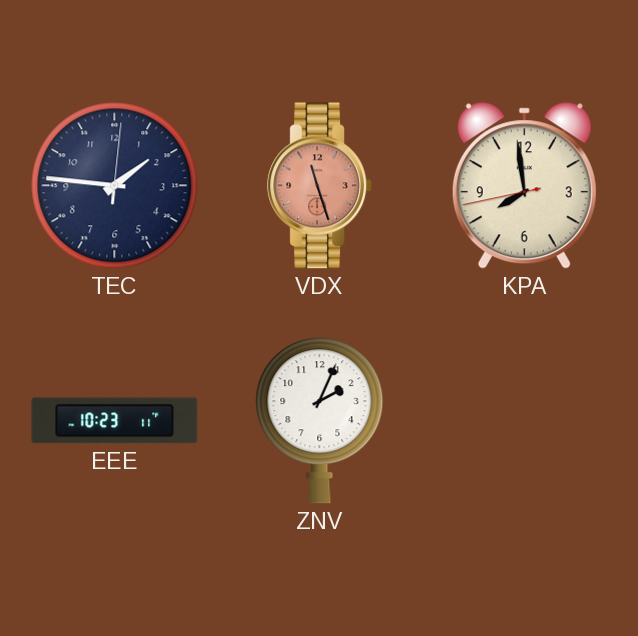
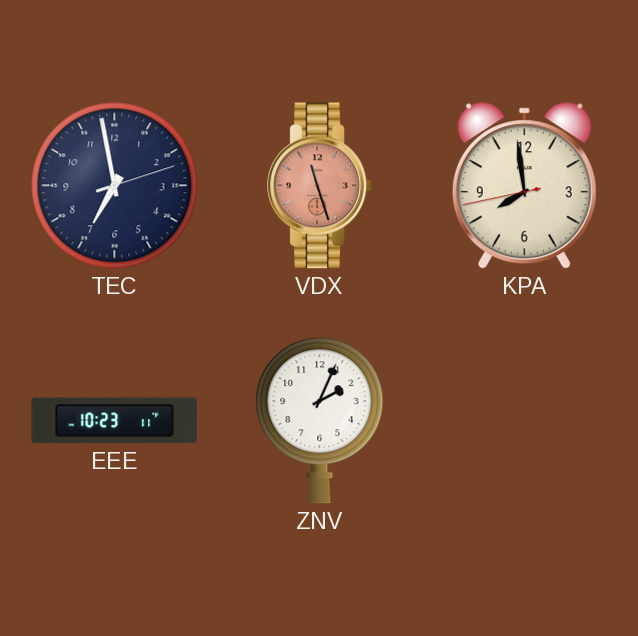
TEC: 1:46 -> 6:58 (115, 186)
